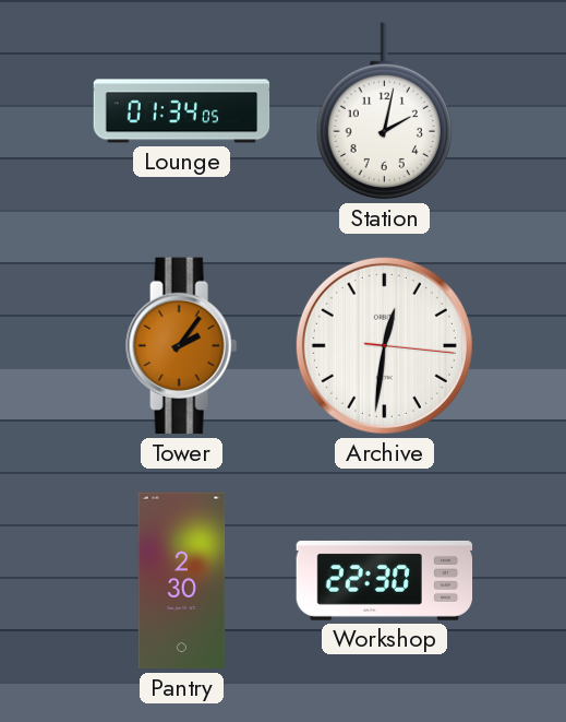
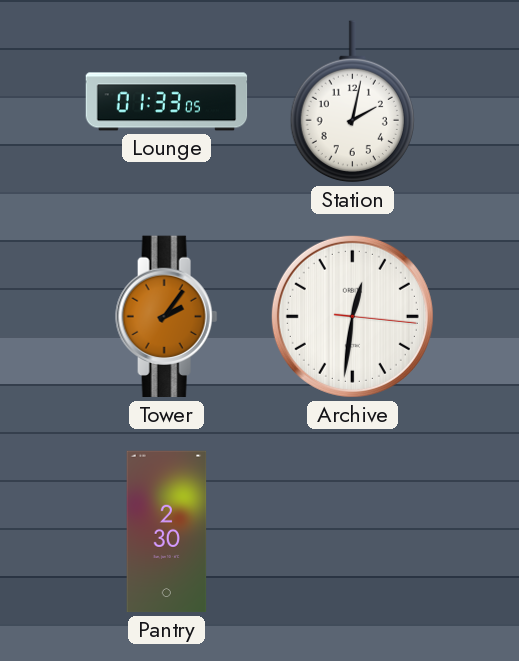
Lounge: 01:34 -> 01:33 (167, 102)
Workshop: 22:30 -> none (385, 580)
